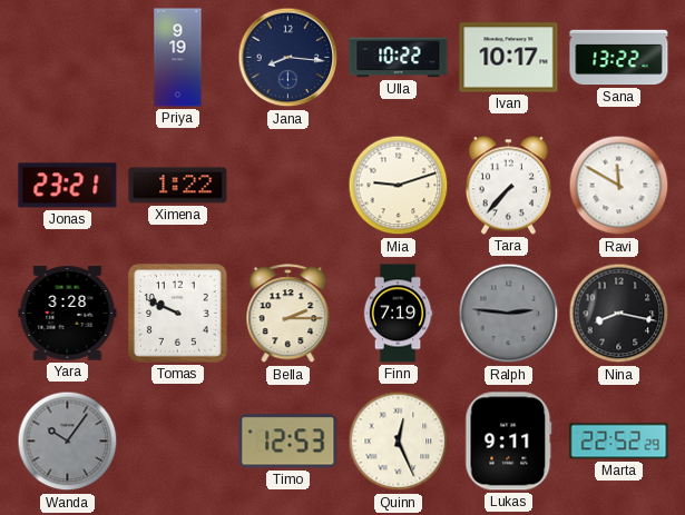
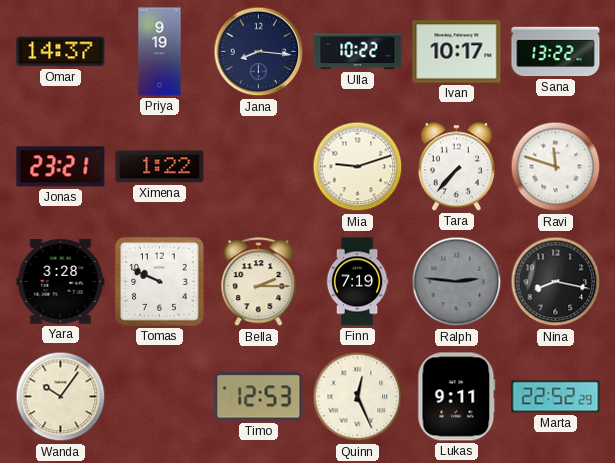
Omar: none -> 14:37 (61, 52)
Ravi: 11:50 -> 11:48 (556, 167)
Wanda dial: grey -> cream (61, 397)
